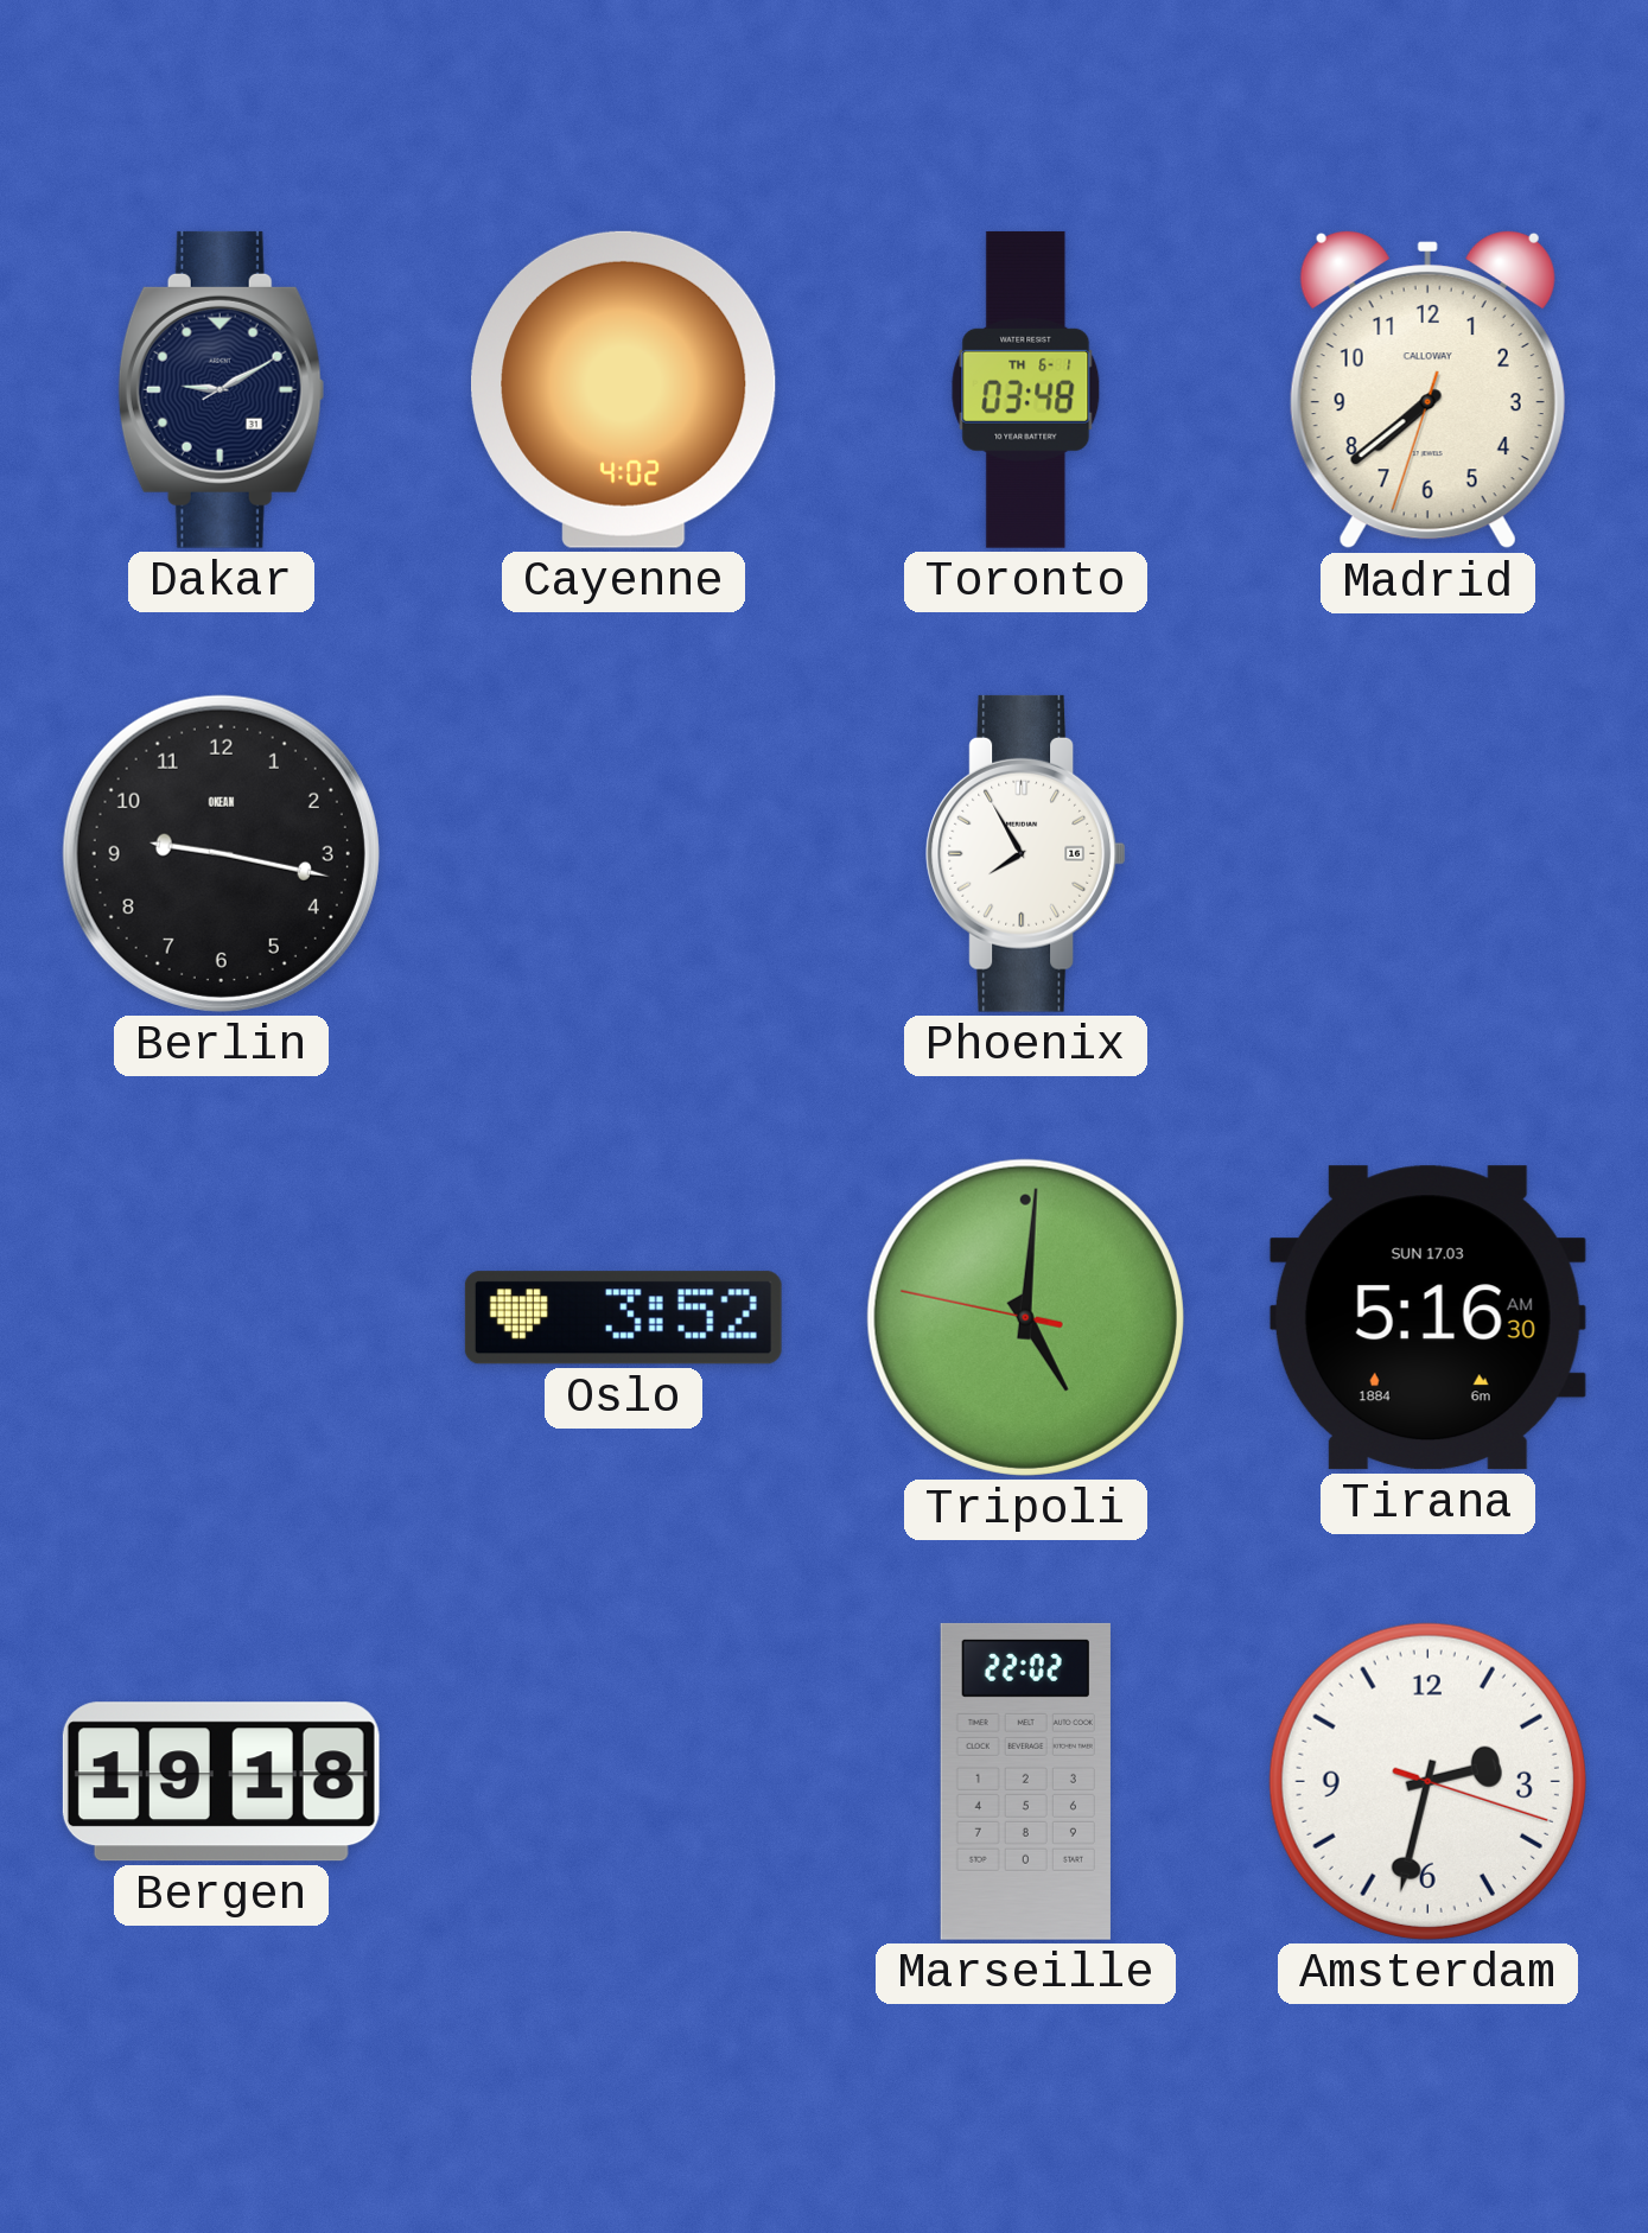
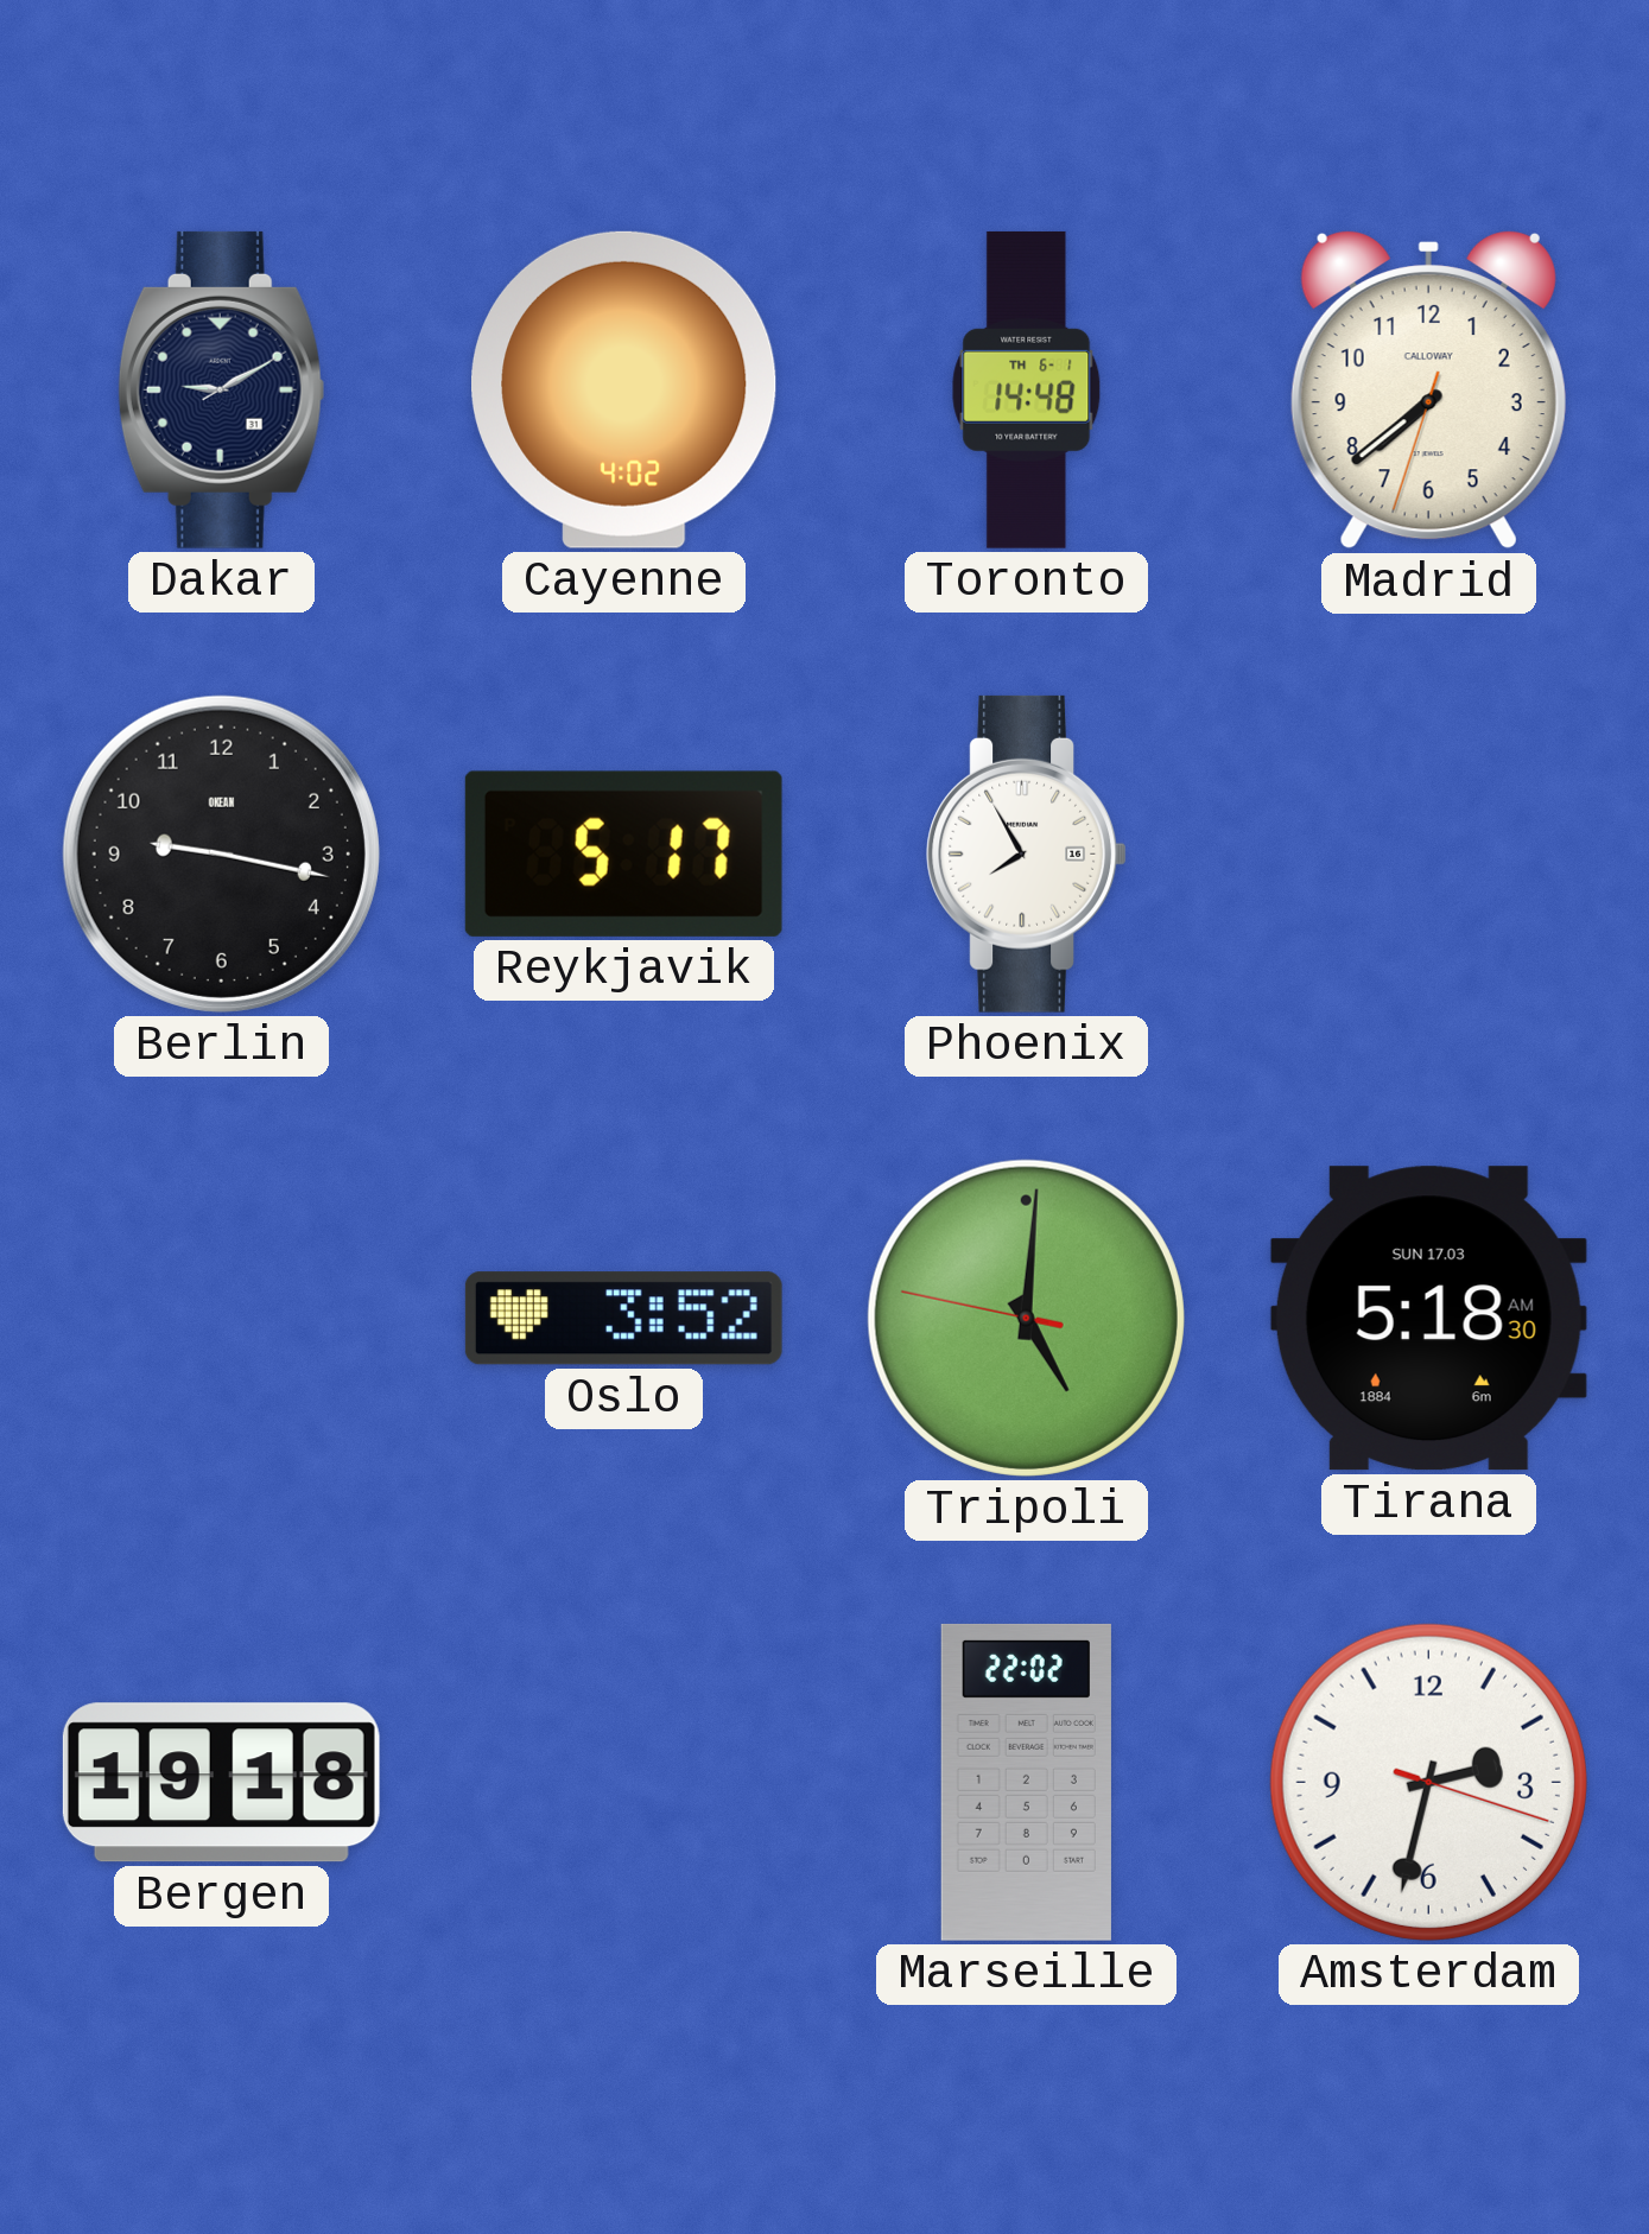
Toronto: 03:48 -> 14:48 (1027, 389)
Reykjavik: none -> 5:17 (623, 853)
Tirana: 5:16 -> 5:18 (1428, 1319)
